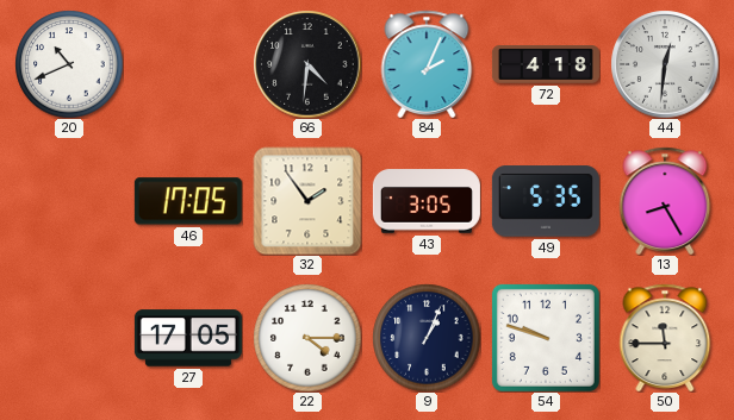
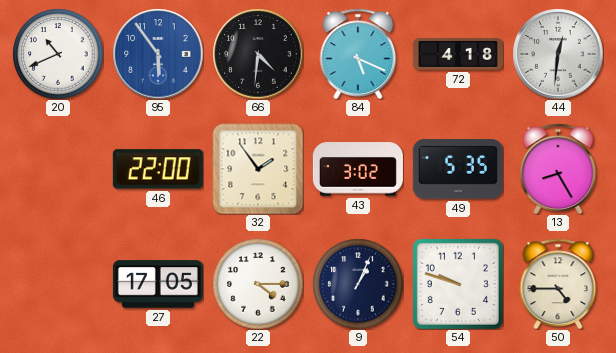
95: none -> 5:54 (158, 54)
84: 2:04 -> 5:19 (358, 54)
46: 17:05 -> 22:00 (158, 169)
43: 3:05 -> 3:02 (358, 169)
50: 11:45 -> 4:45 (558, 284)
